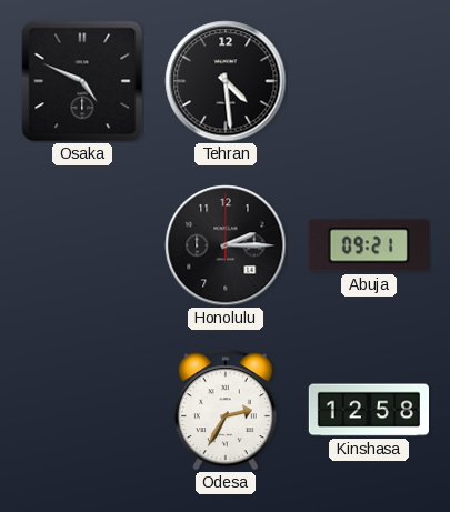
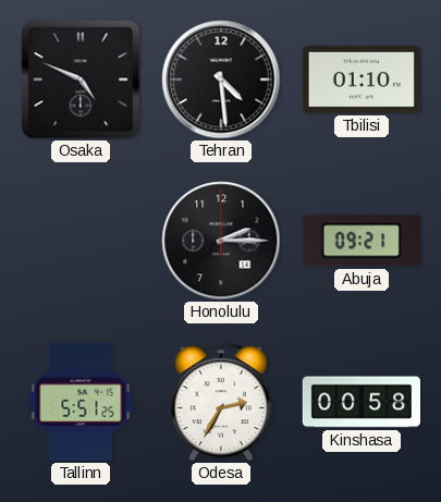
Tbilisi: none -> 01:10 (362, 79)
Tallinn: none -> 5:51 (81, 402)
Kinshasa: 12:58 -> 00:58 (360, 402)
